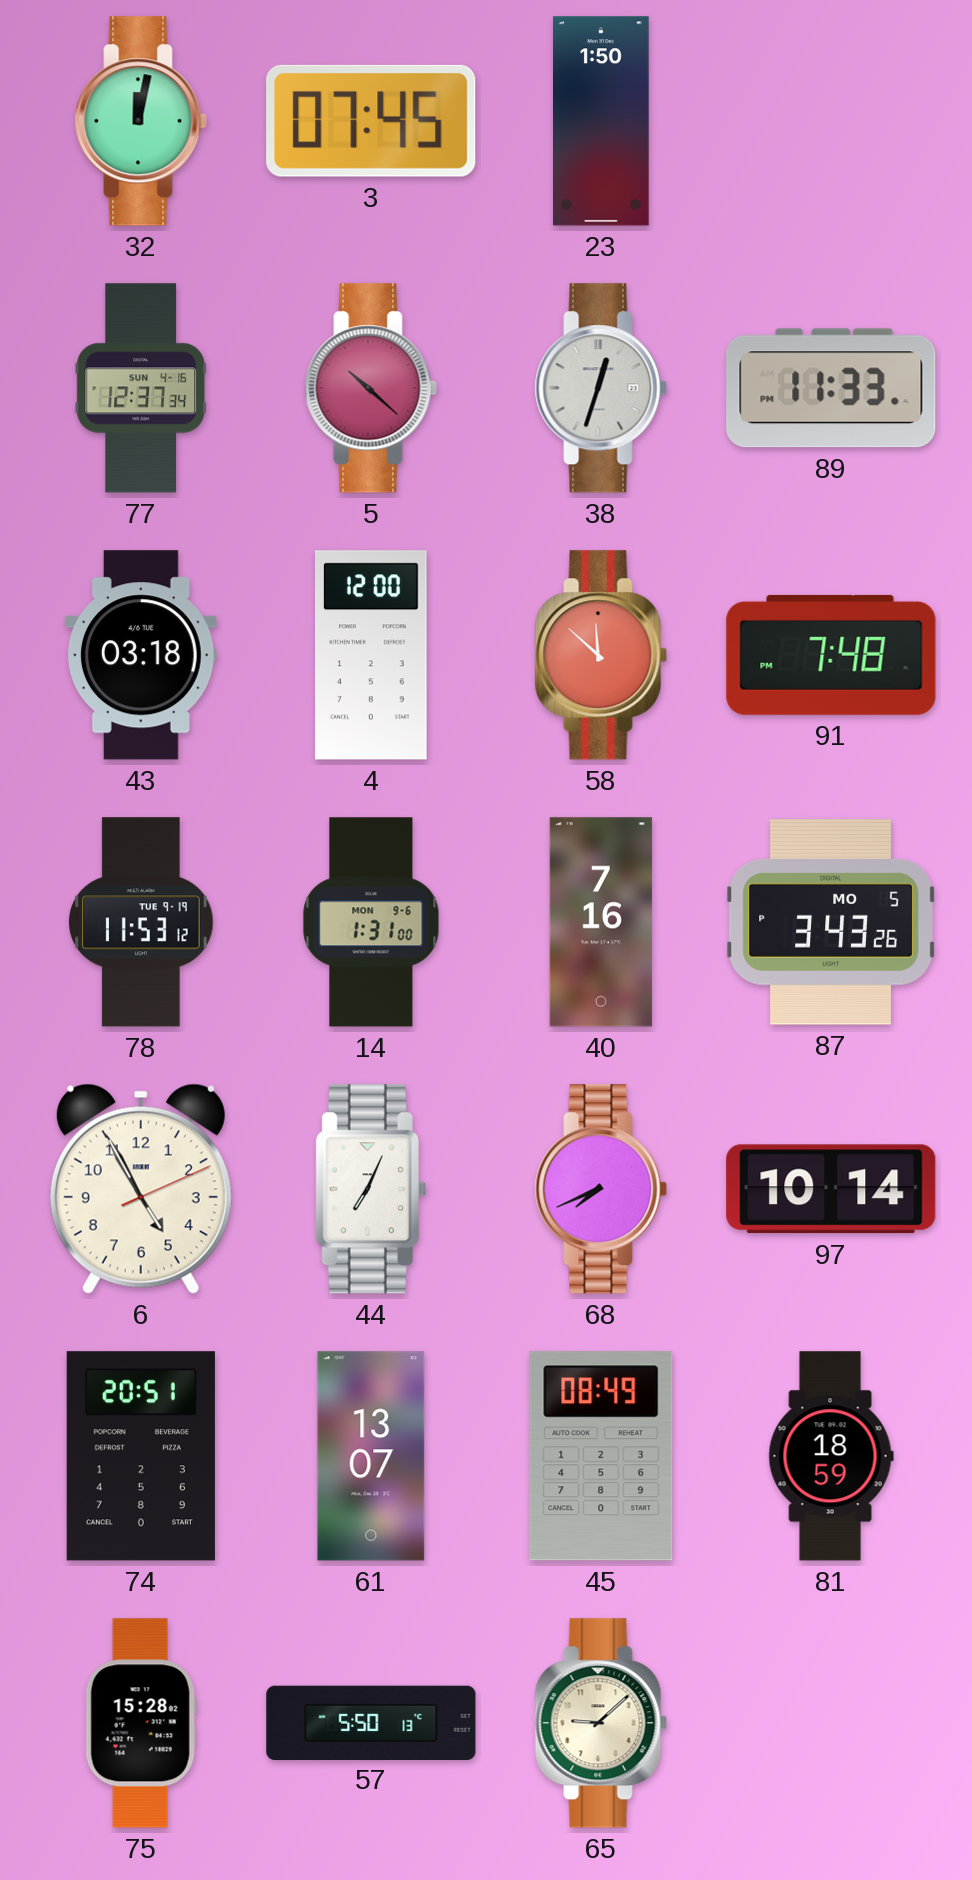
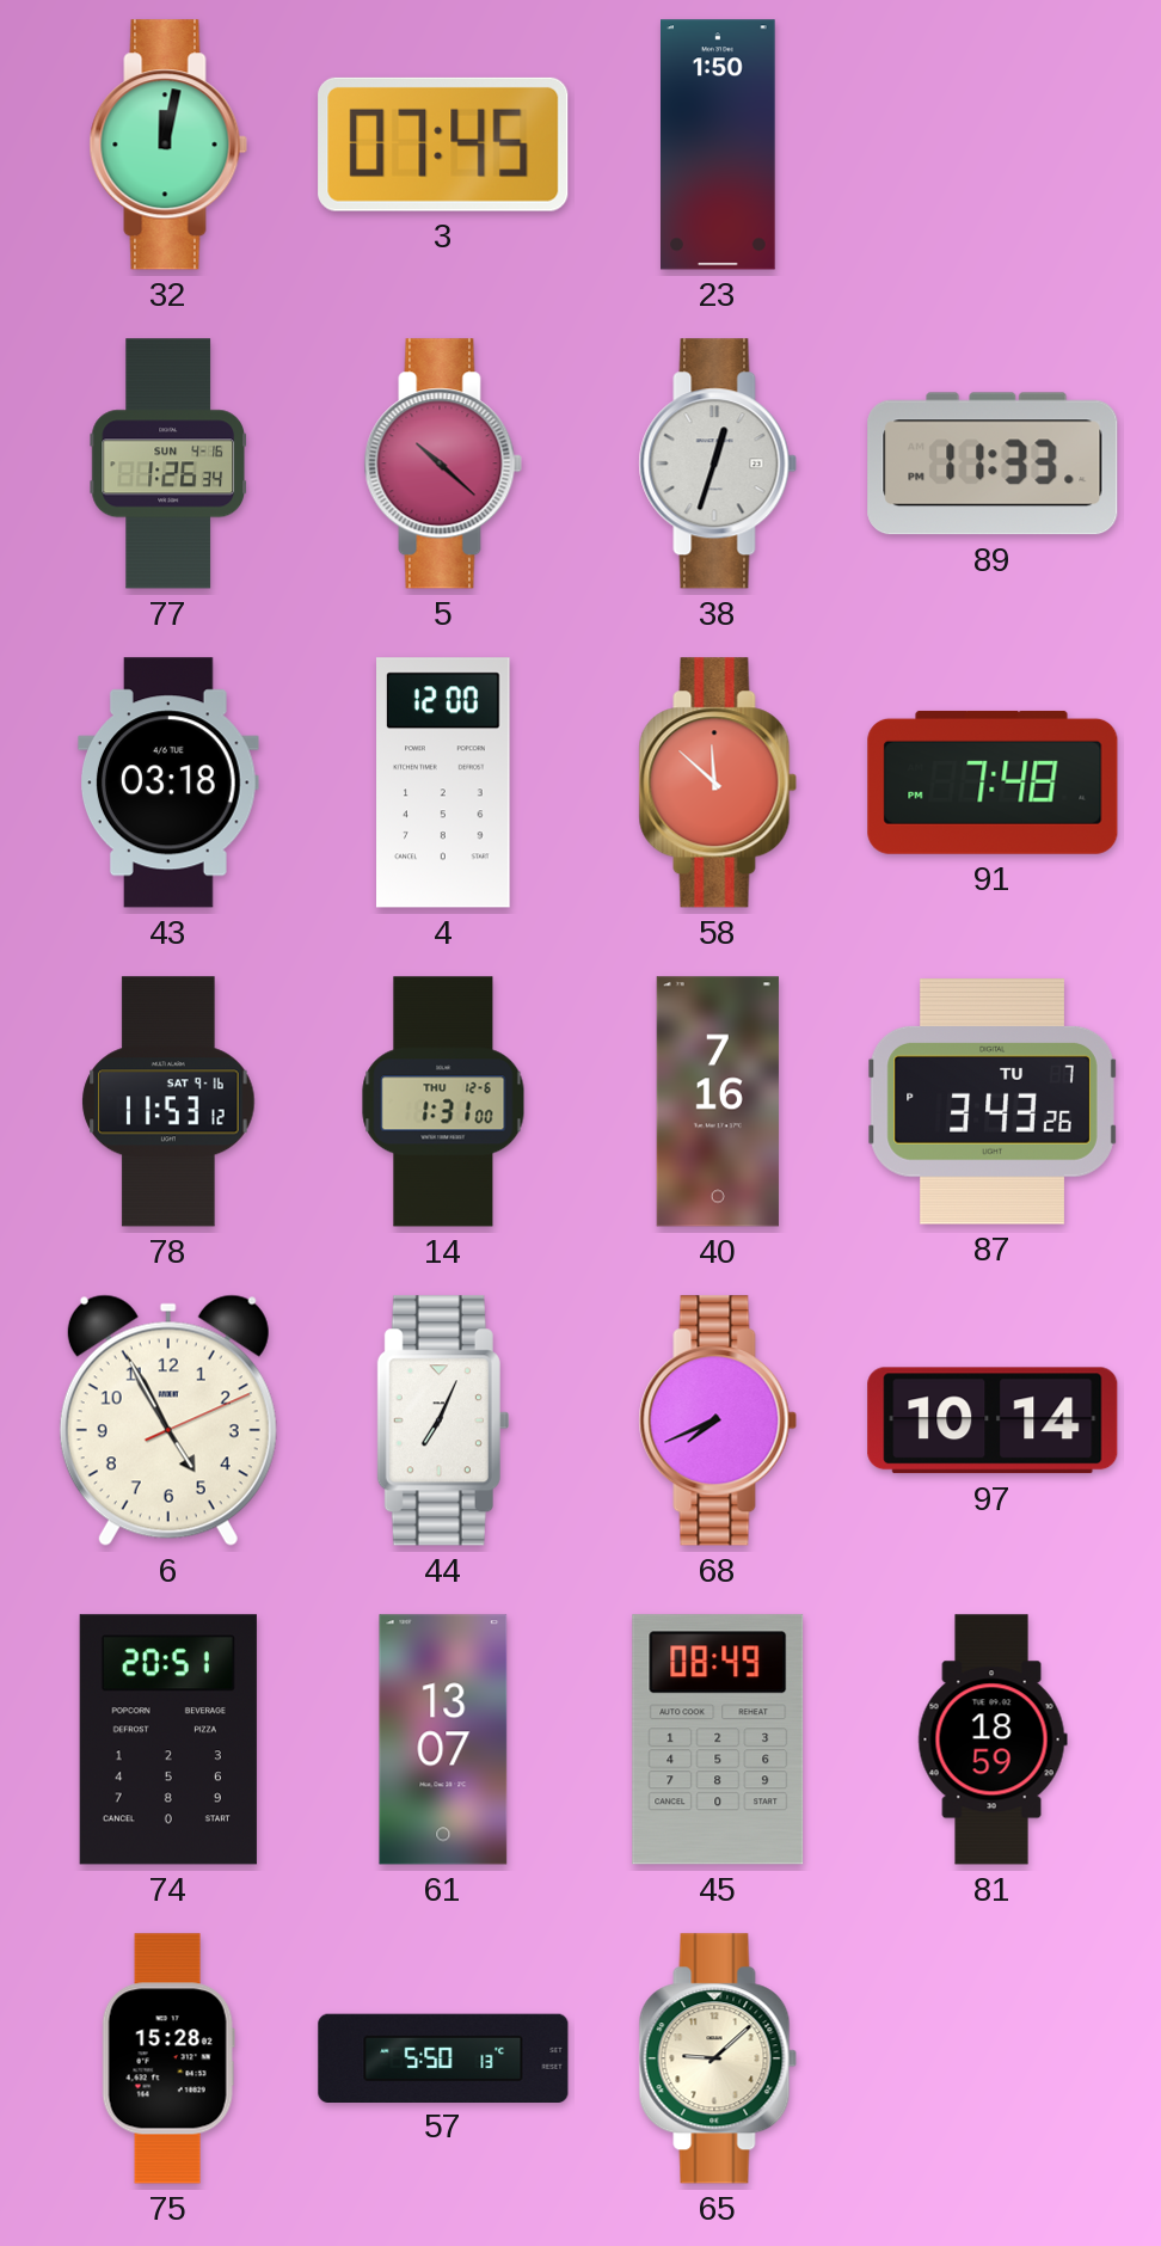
77: 12:37 -> 1:26 (168, 464)
78 date: TUE 9-19 -> SAT 9-16 (168, 1101)
14 date: MON 9-6 -> THU 12-6 (443, 1101)
87 date: MO 5 -> TU 7 (993, 1103)
